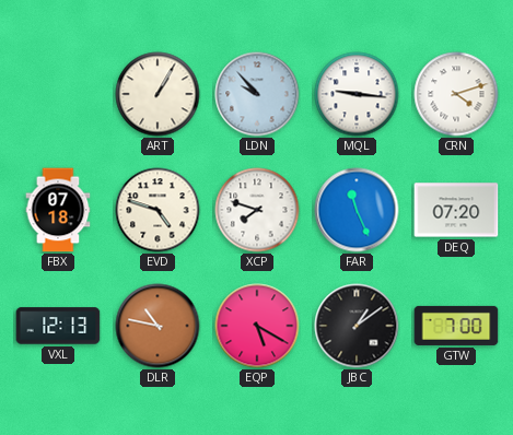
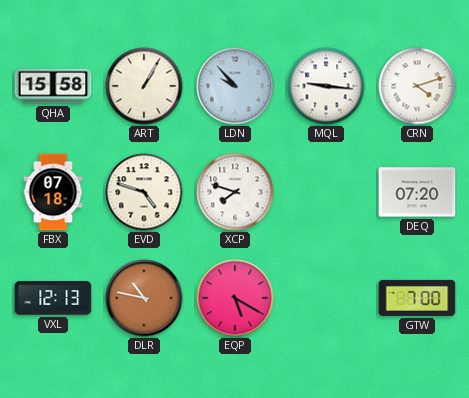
QHA: none -> 15:58 (53, 86)
FAR: 11:26 -> none (357, 210)
JBC: 1:09 -> none (357, 326)
